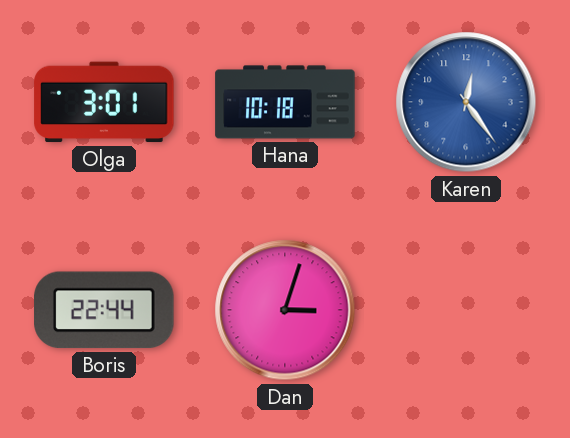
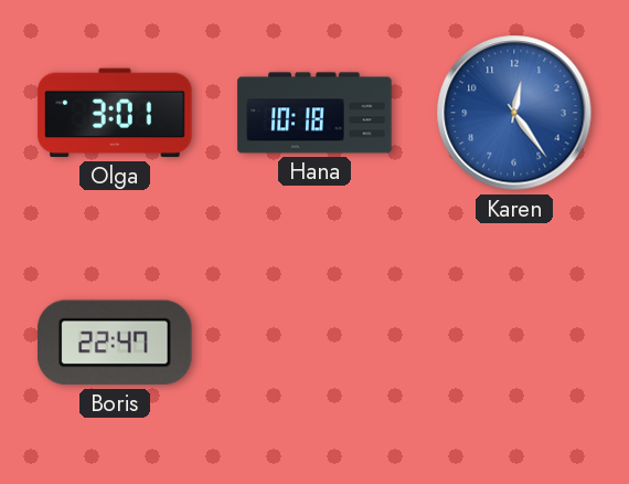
Boris: 22:44 -> 22:47 (115, 343)
Dan: 3:03 -> none (285, 310)
